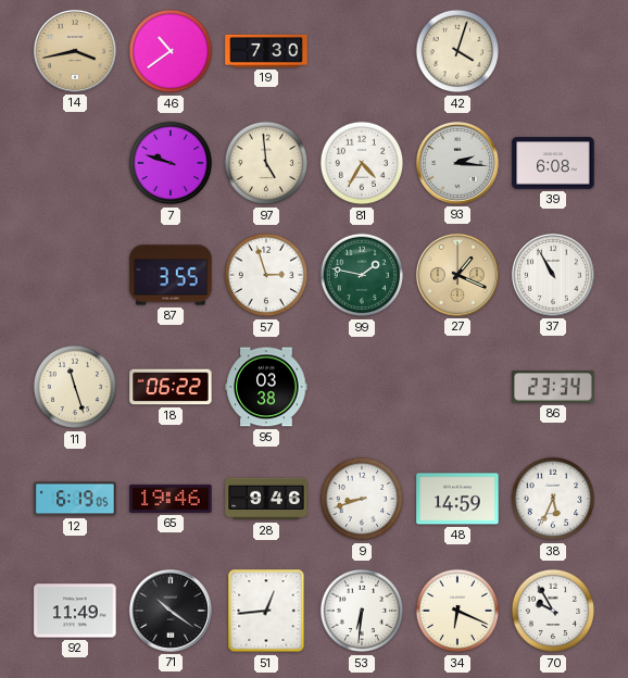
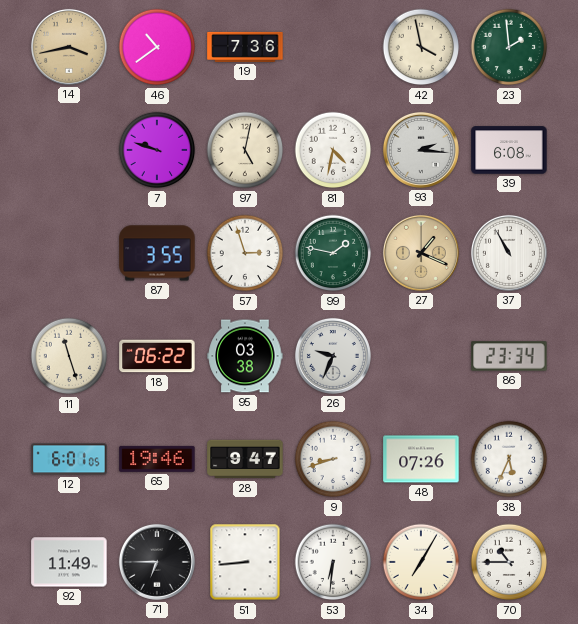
19: 7:30 -> 7:36 (245, 47)
42: 4:03 -> 3:58 (421, 47)
23: none -> 1:59 (509, 47)
97: 4:59 -> 5:02 (245, 150)
81: 4:35 -> 4:32 (333, 150)
26: none -> 9:34 (333, 356)
12: 6:19 -> 6:01 (69, 459)
28: 9:46 -> 9:47 (245, 459)
48: 14:59 -> 07:26 (421, 459)
71: 10:21 -> 6:45 (157, 562)
51: 12:44 -> 8:44 (245, 562)
34: 6:19 -> 7:05 (421, 562)
70: 9:55 -> 10:45 (509, 562)
